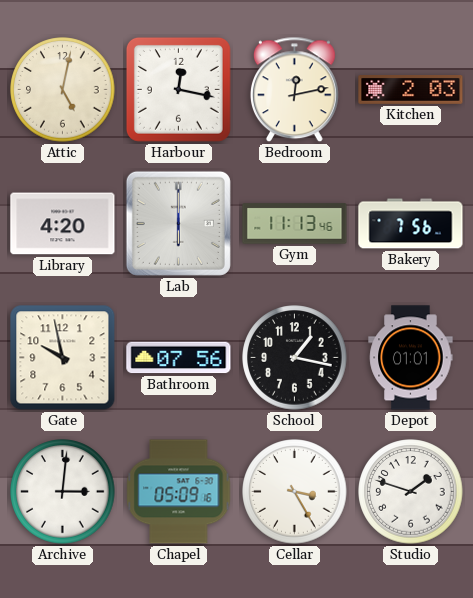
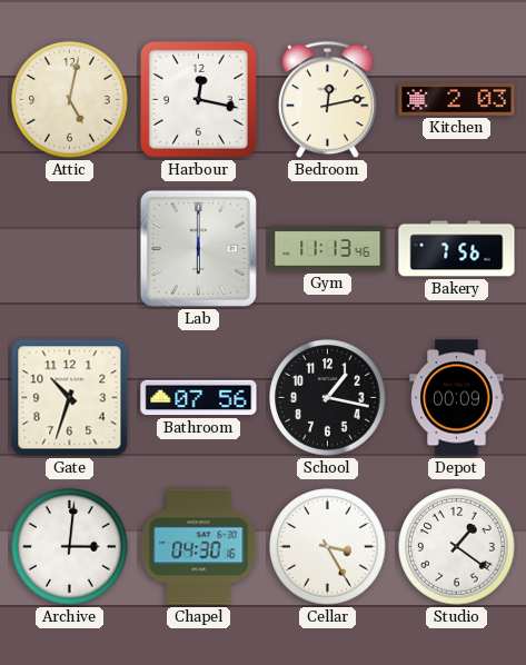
Library: 4:20 -> none (63, 224)
Gate: 9:58 -> 10:33 (70, 398)
Depot: 01:01 -> 00:09 (457, 398)
Chapel: 05:09 -> 04:30 (199, 547)
Studio: 1:48 -> 1:21 (457, 547)
